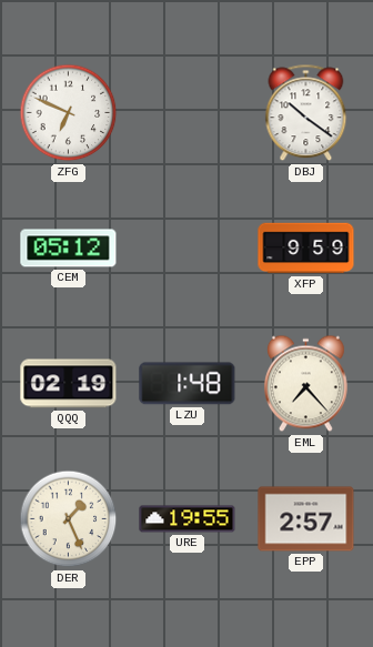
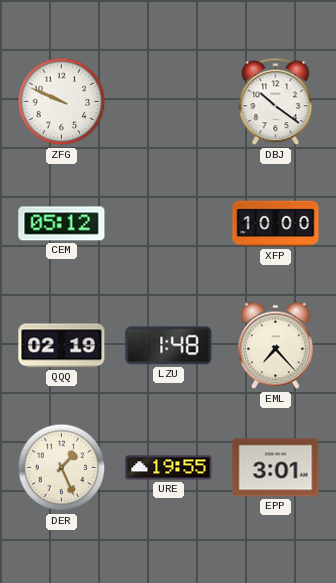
ZFG: 6:49 -> 9:49 (62, 102)
XFP: 9:59 -> 10:00 (276, 224)
EPP: 2:57 -> 3:01 (276, 468)
